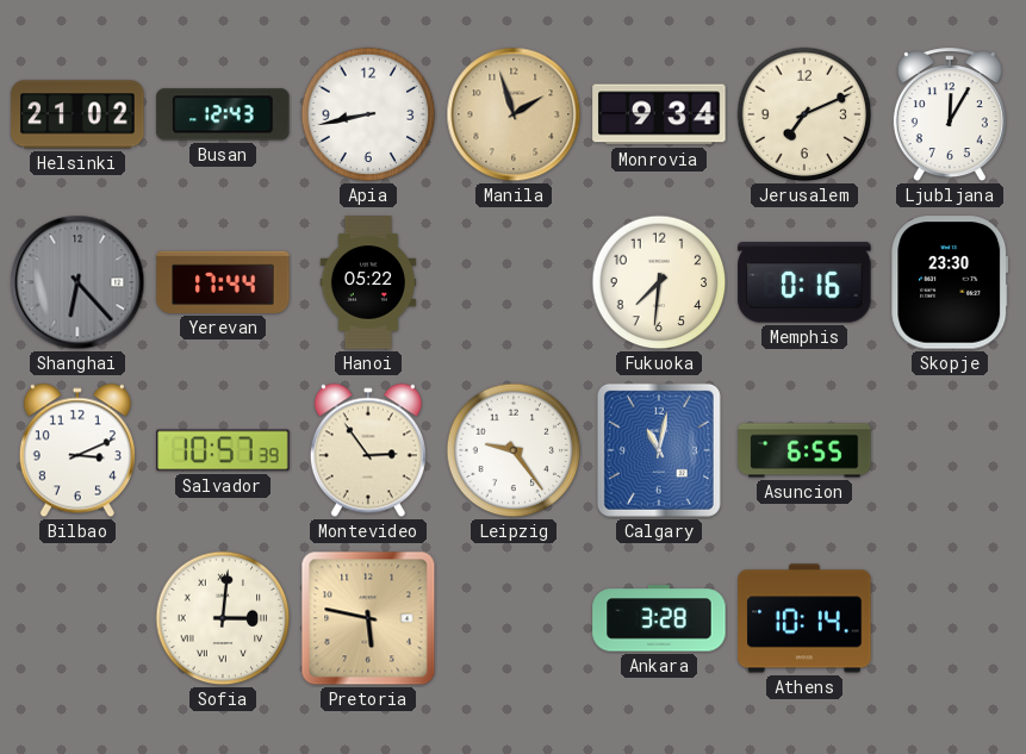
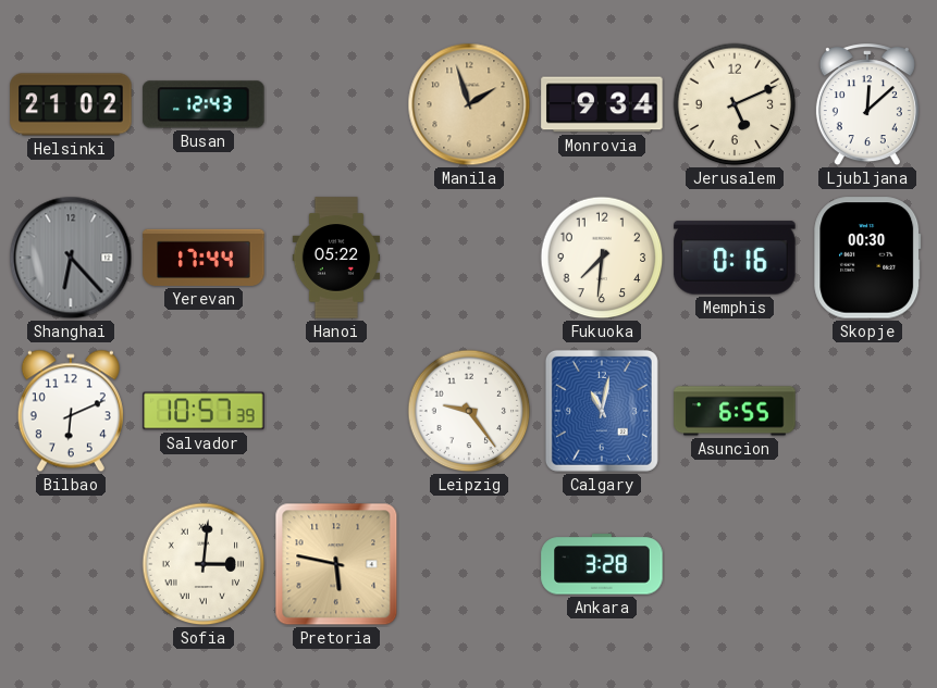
Apia: 8:43 -> none (368, 114)
Jerusalem: 7:11 -> 5:11 (735, 104)
Ljubljana: 12:05 -> 12:08 (867, 105)
Skopje: 23:30 -> 00:30 (867, 258)
Bilbao: 3:11 -> 6:11 (71, 411)
Montevideo: 2:54 -> none (368, 450)
Athens: 10:14 -> none (804, 618)
